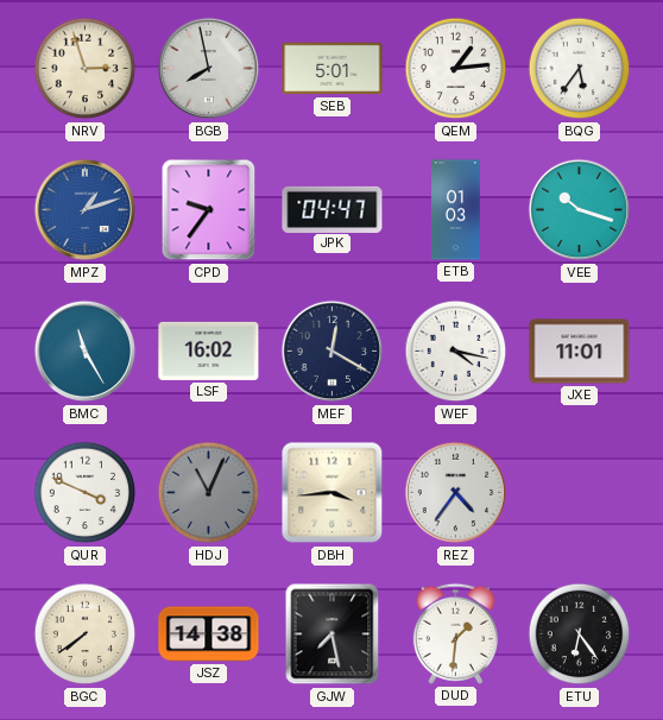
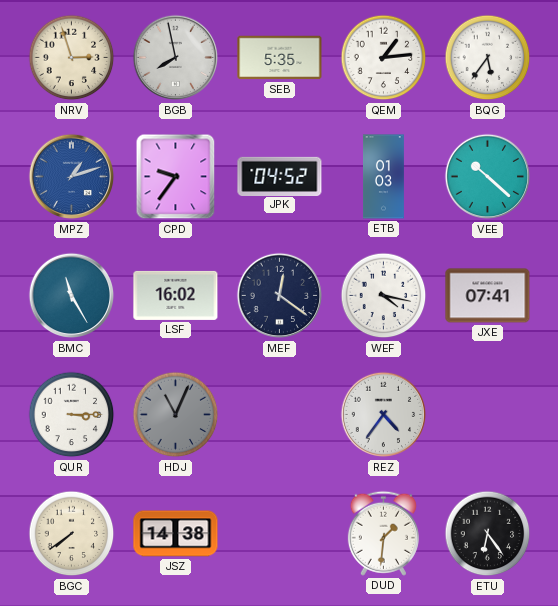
SEB: 5:01 -> 5:35 (280, 58)
JPK: 04:47 -> 04:52 (280, 176)
VEE: 10:18 -> 10:22 (488, 177)
MEF: 12:20 -> 12:21 (280, 296)
JXE: 11:01 -> 07:41 (488, 296)
QUR: 3:49 -> 3:15 (72, 415)
DBH: 3:44 -> none (333, 493)
GJW: 7:28 -> none (333, 634)
